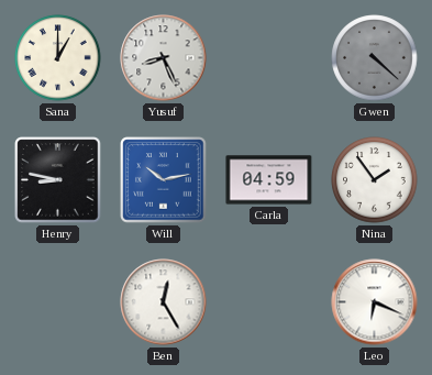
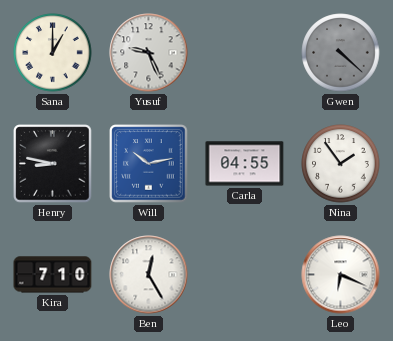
Yusuf: 8:26 -> 9:26 (149, 53)
Carla: 04:59 -> 04:55 (245, 164)
Kira: none -> 7:10 (53, 275)
